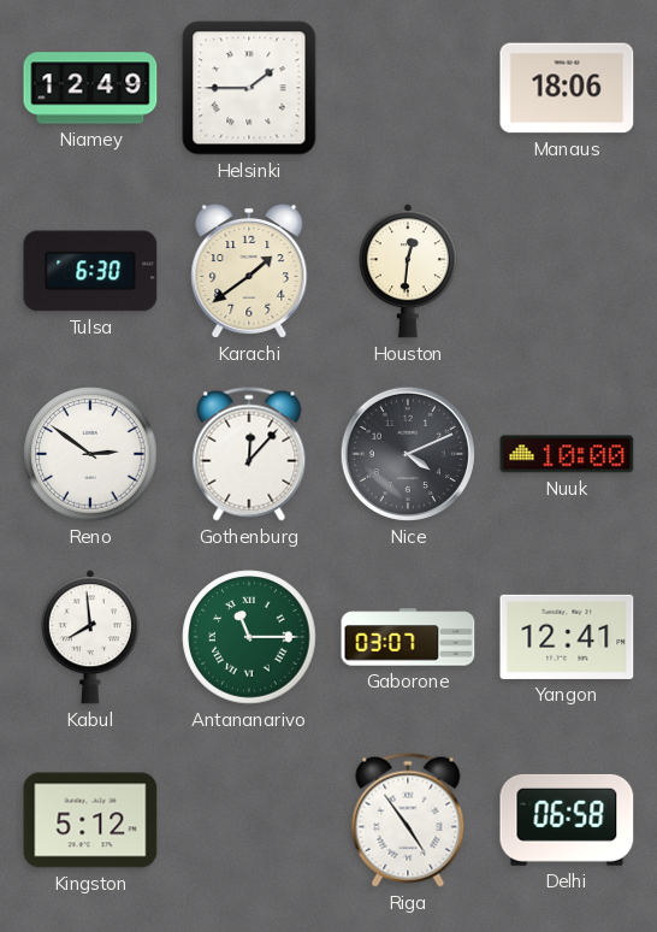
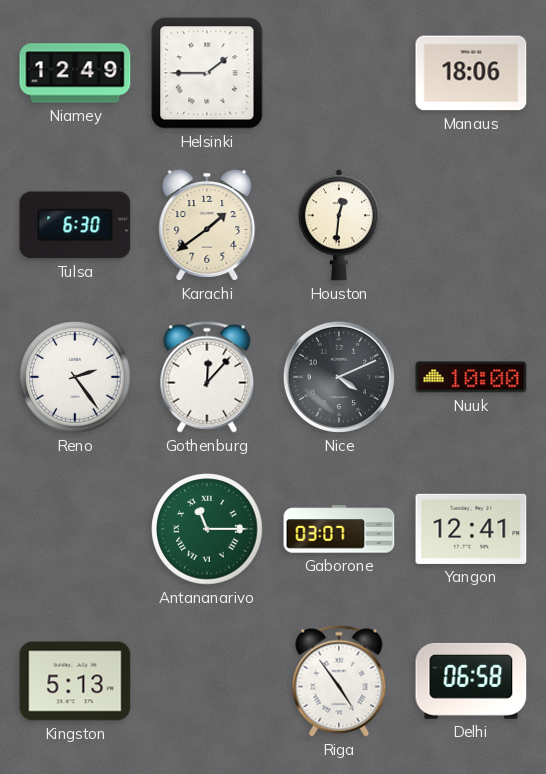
Reno: 2:51 -> 2:24 (75, 377)
Kabul: 7:59 -> none (90, 637)
Kingston: 5:12 -> 5:13 (75, 681)
